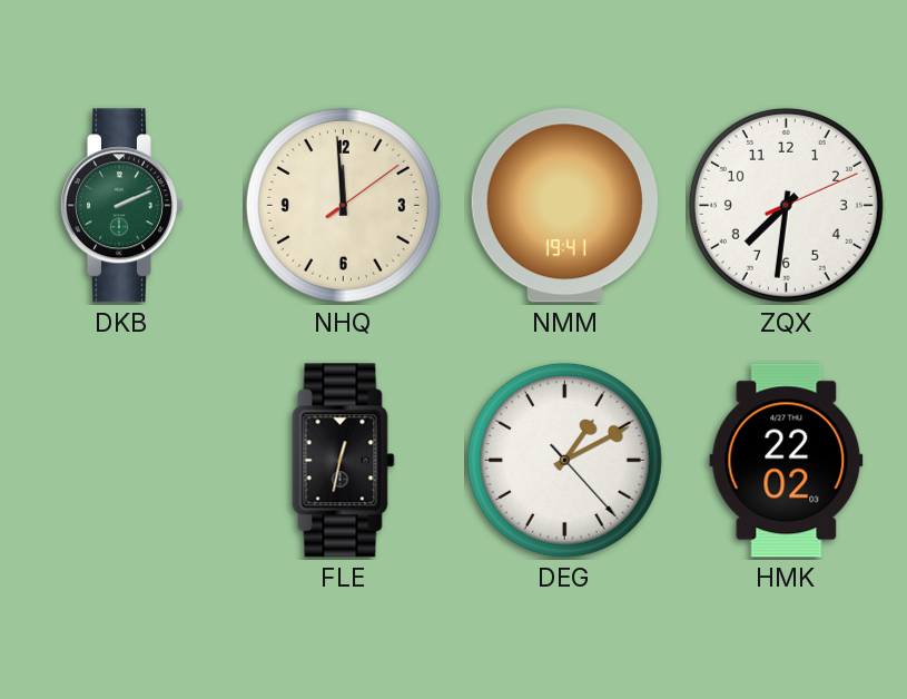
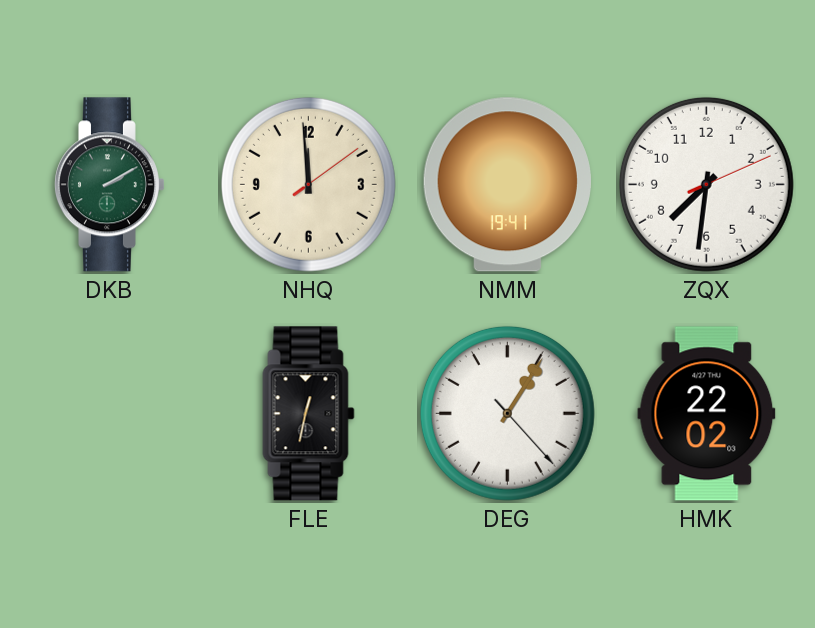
DKB: 2:11 -> 2:10 (109, 185)
DEG: 1:10 -> 1:05 (507, 413)
